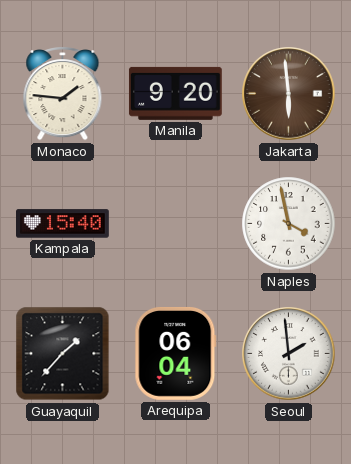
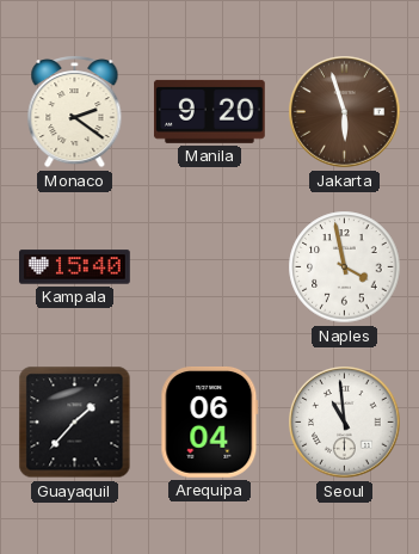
Monaco: 1:46 -> 2:21 (75, 112)
Jakarta: 5:59 -> 5:57 (345, 112)
Seoul: 1:59 -> 10:59 (345, 423)
